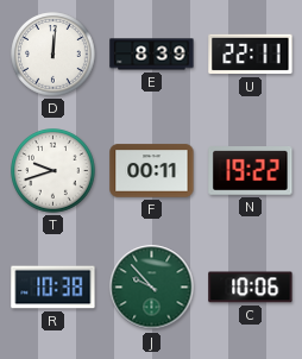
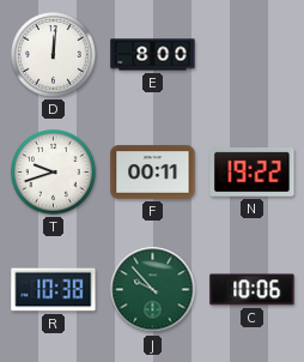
E: 8:39 -> 8:00 (153, 55)
U: 22:11 -> none (251, 55)
